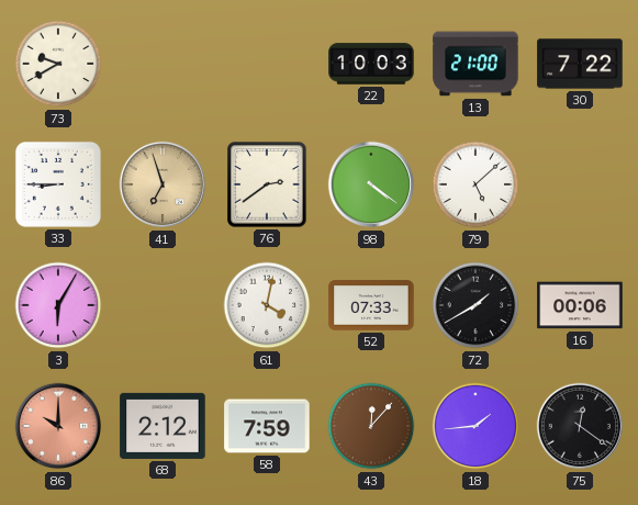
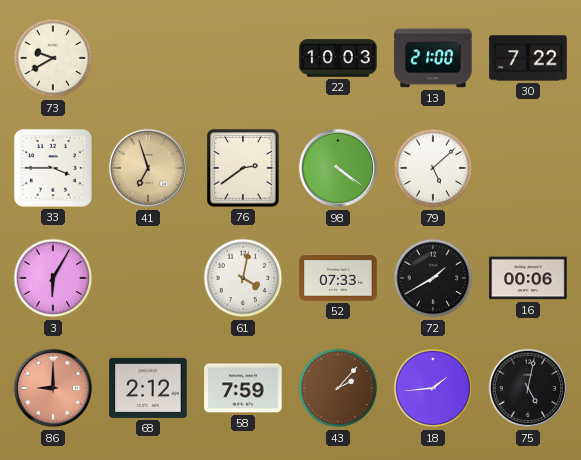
33: 8:45 -> 3:45 (53, 168)
86: 10:00 -> 9:00 (53, 388)
43: 12:07 -> 2:07 (338, 388)
75: 12:21 -> 5:02 (528, 388)
